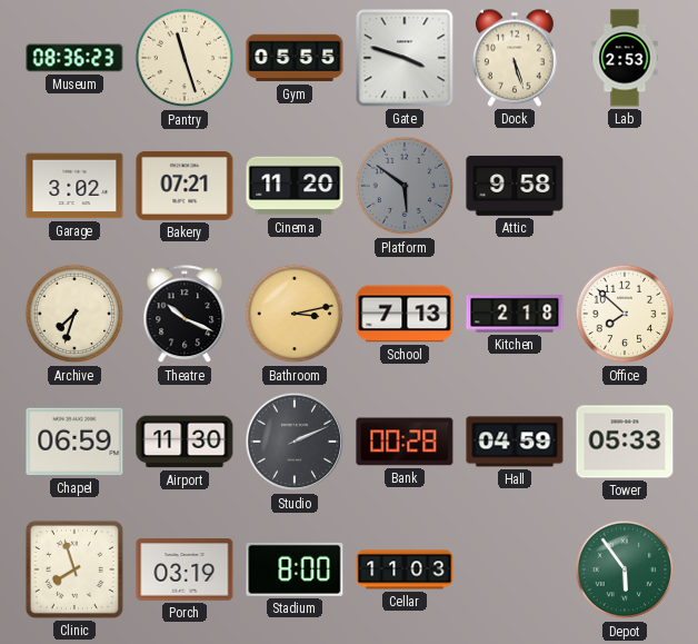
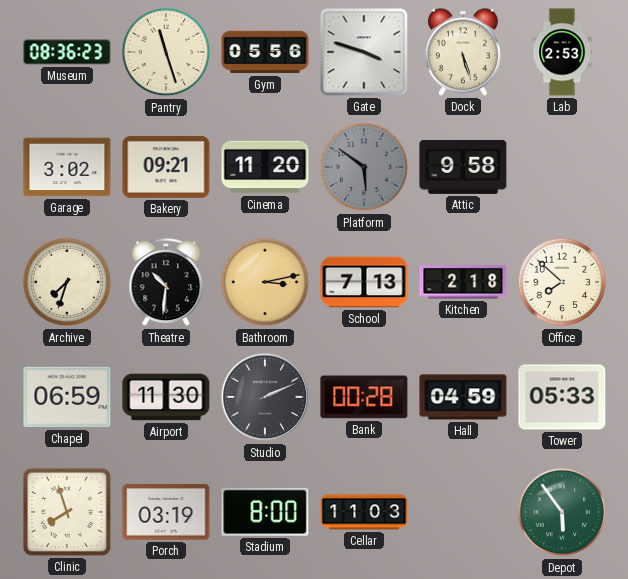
Gym: 05:55 -> 05:56 (265, 52)
Bakery: 07:21 -> 09:21 (166, 167)
Theatre: 10:19 -> 10:31 (166, 283)
